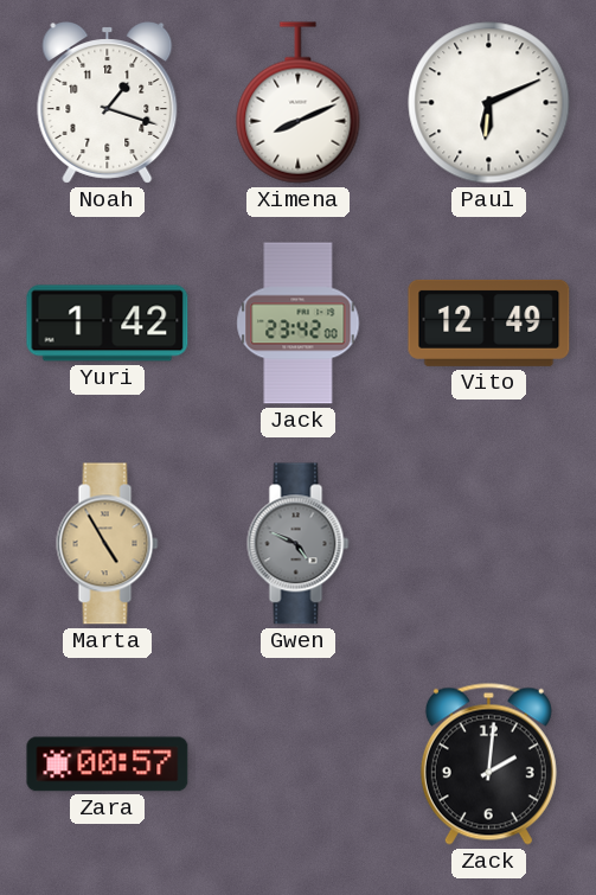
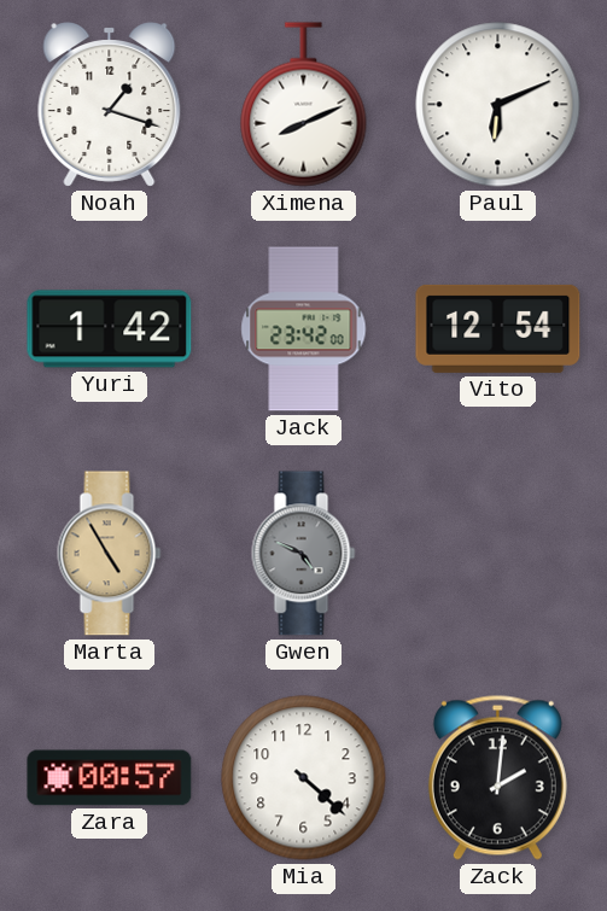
Vito: 12:49 -> 12:54 (498, 328)
Mia: none -> 4:22 (304, 778)
